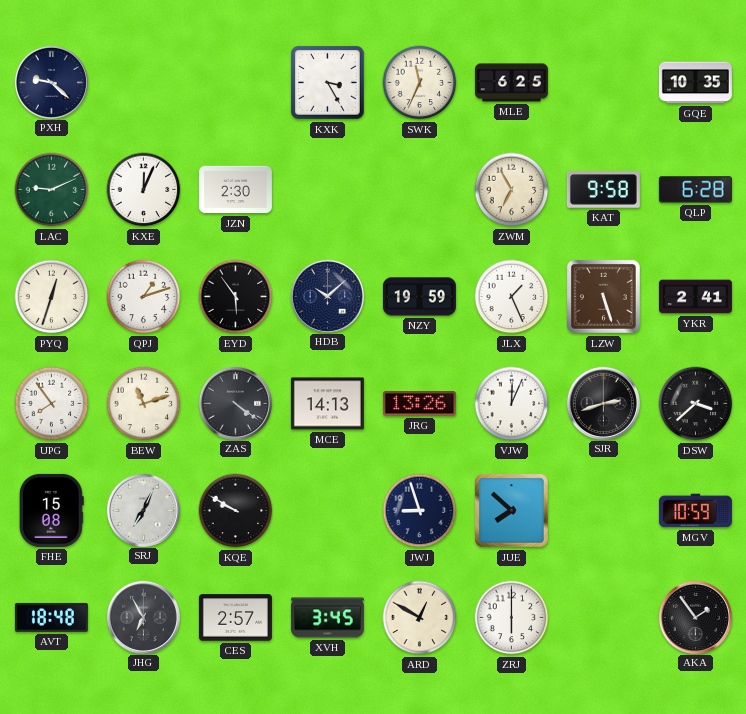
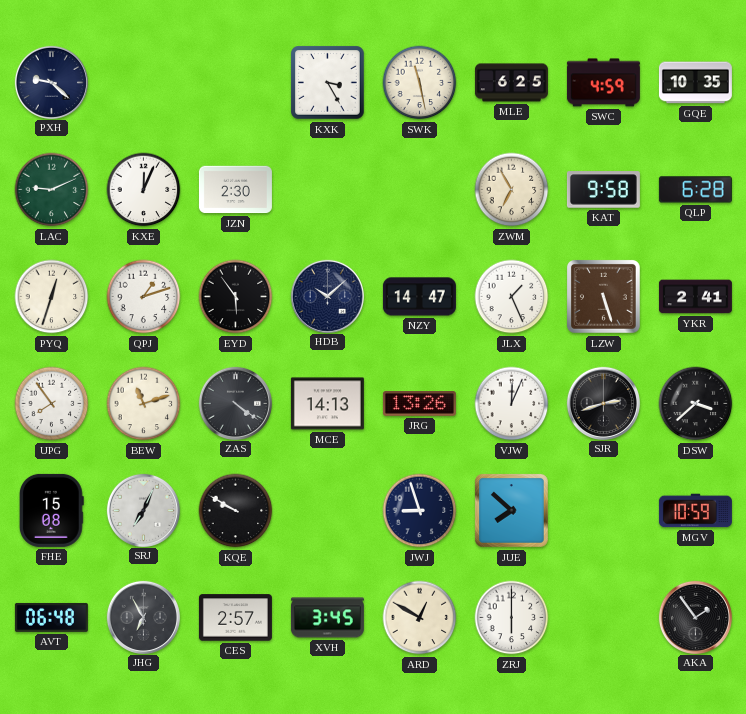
SWK: 11:34 -> 11:28 (420, 83)
SWC: none -> 4:59 (603, 83)
NZY: 19:59 -> 14:47 (419, 297)
AVT: 18:48 -> 06:48 (51, 617)
